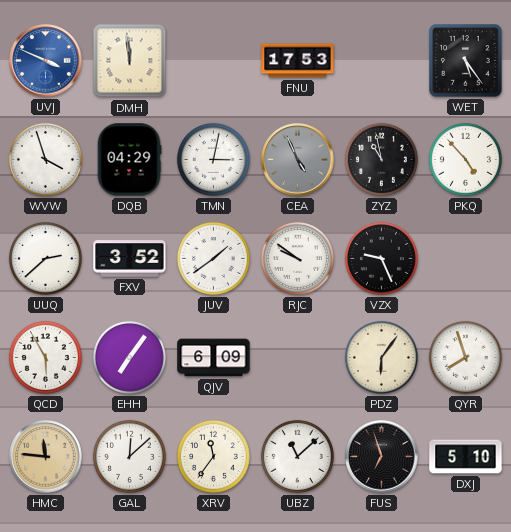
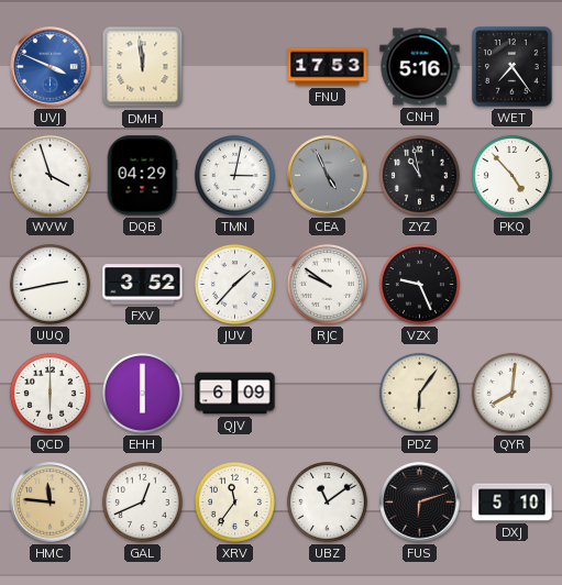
CNH: none -> 5:16 (420, 67)
WET: 5:24 -> 7:24 (513, 67)
UUQ: 2:38 -> 2:43 (49, 284)
JUV: 1:39 -> 1:37 (234, 284)
QCD: 5:55 -> 6:00 (49, 393)
EHH: 7:06 -> 6:00 (142, 393)
QYR: 7:57 -> 8:01 (511, 393)
GAL: 12:08 -> 12:41 (142, 501)
UBZ: 11:08 -> 11:09 (327, 501)
FUS: 6:57 -> 6:12 (420, 503)
